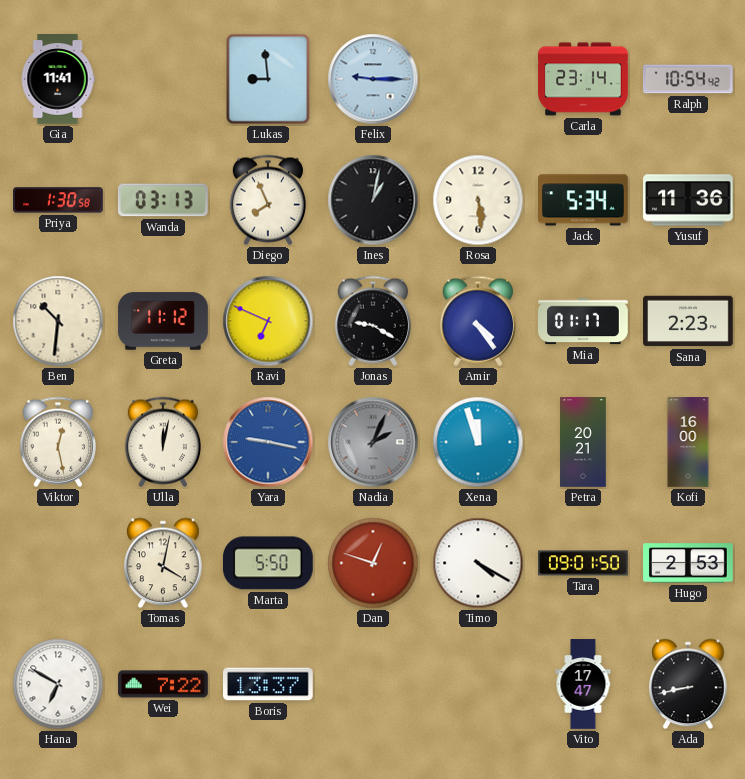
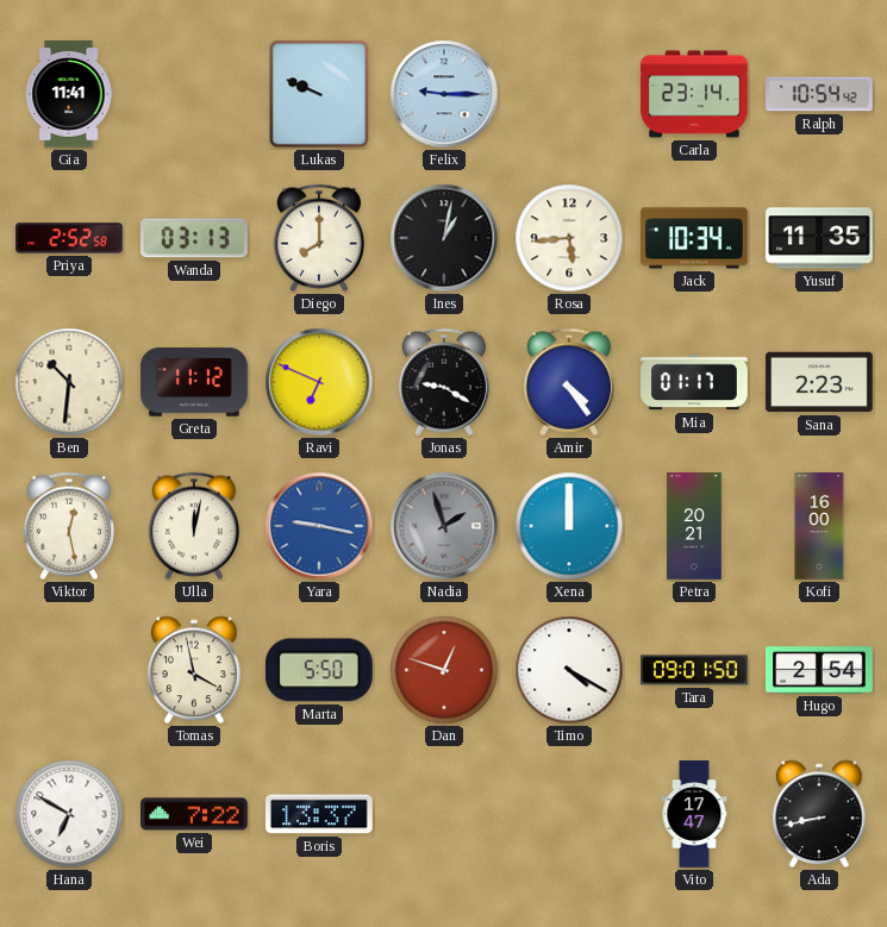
Lukas: 8:59 -> 9:49 (319, 94)
Priya: 1:30 -> 2:52 (69, 238)
Diego: 7:56 -> 8:00 (318, 238)
Rosa: 5:29 -> 5:44 (569, 238)
Jack: 5:34 -> 10:34 (695, 238)
Yusuf: 11:36 -> 11:35 (819, 238)
Nadia: 2:04 -> 1:57 (444, 526)
Xena: 11:57 -> 12:00 (569, 526)
Tomas: 4:02 -> 3:58 (194, 670)
Hugo: 2:53 -> 2:54 (819, 670)
